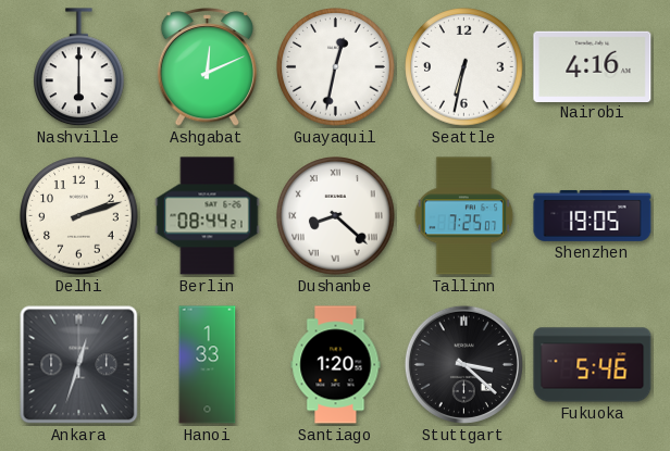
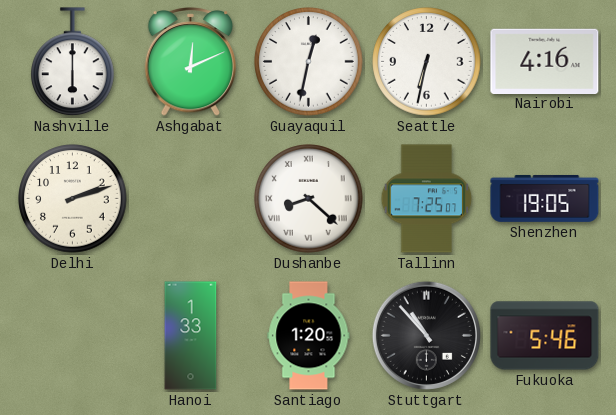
Berlin: 08:44 -> none (208, 216)
Ankara: 12:33 -> none (79, 365)
Stuttgart: 3:22 -> 10:53 (426, 335)
